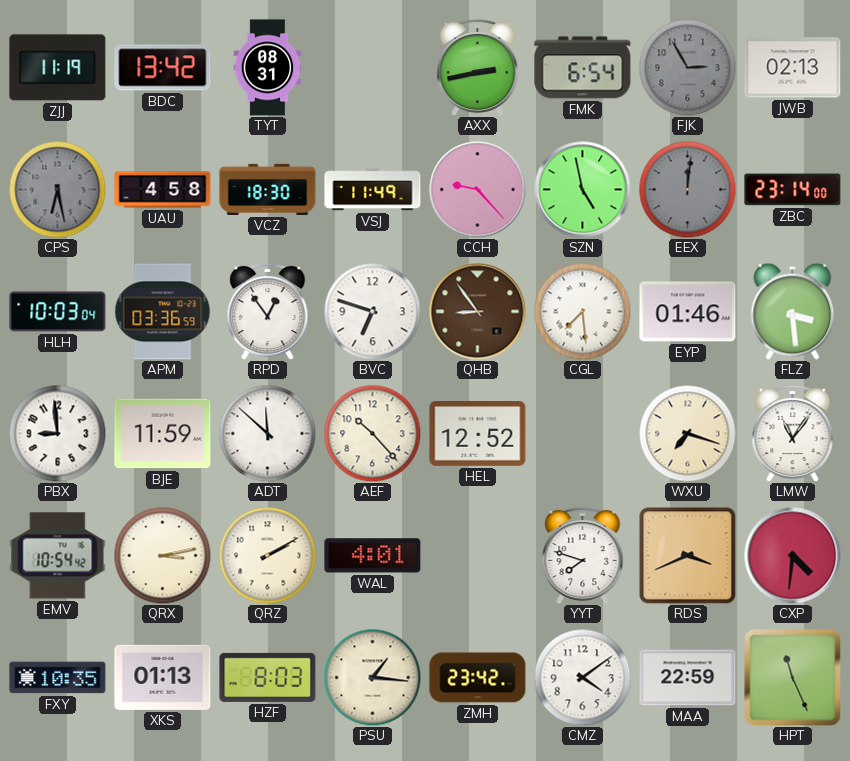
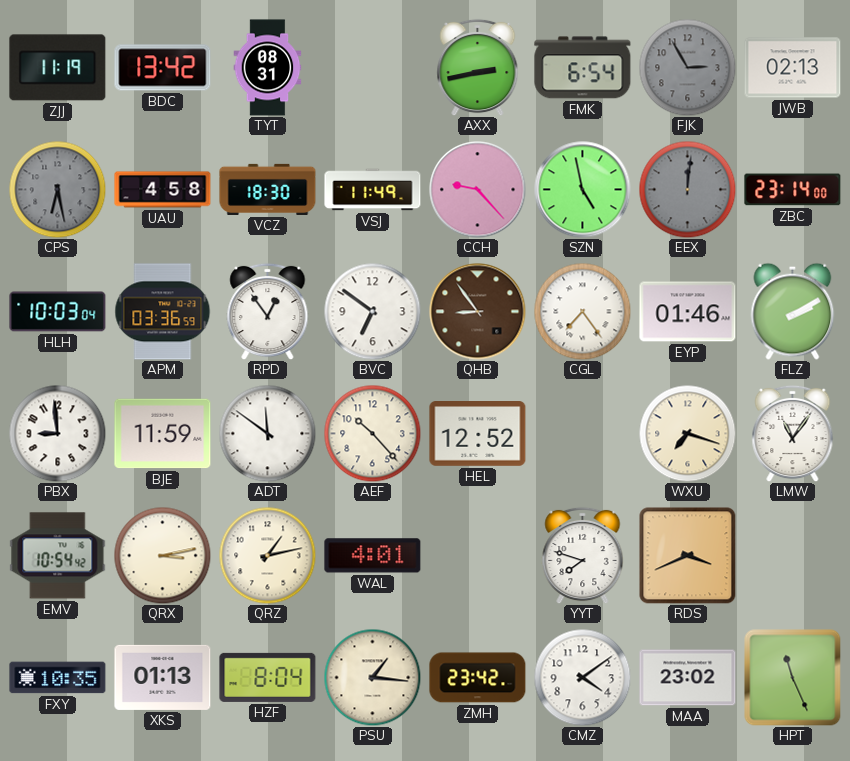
BVC: 6:48 -> 6:51 (372, 311)
CGL: 7:29 -> 7:24 (582, 311)
FLZ: 3:29 -> 2:10 (793, 311)
ADT: 11:52 -> 11:51 (267, 433)
QRZ: 2:10 -> 1:13 (267, 555)
CXP: 4:31 -> none (793, 556)
HZF: 8:03 -> 8:04 (268, 677)
MAA: 22:59 -> 23:02 (688, 678)
